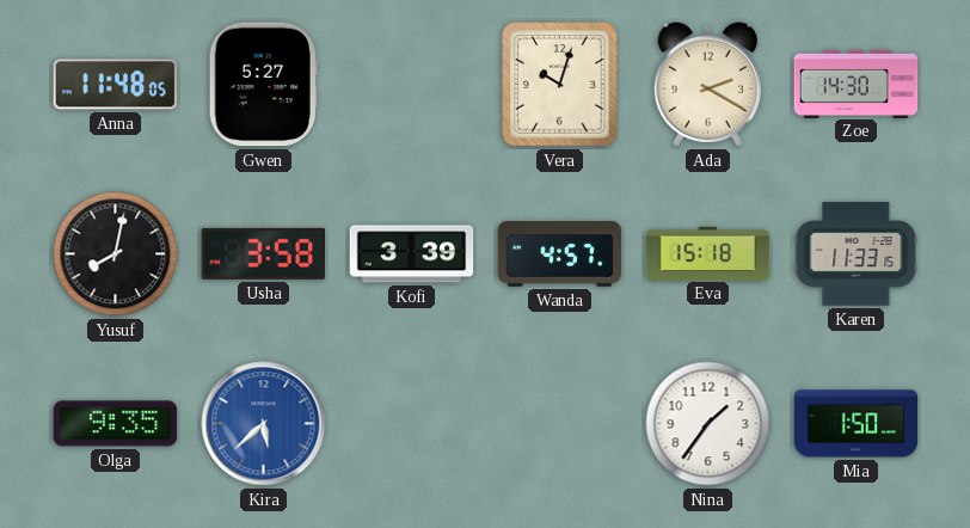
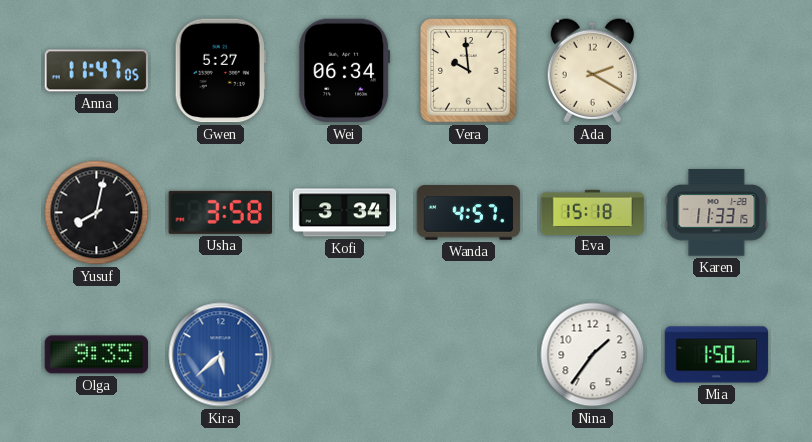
Anna: 11:48 -> 11:47 (97, 71)
Wei: none -> 06:34 (345, 71)
Vera: 10:03 -> 9:59 (469, 71)
Zoe: 14:30 -> none (857, 84)
Kofi: 3:39 -> 3:34 (345, 213)
